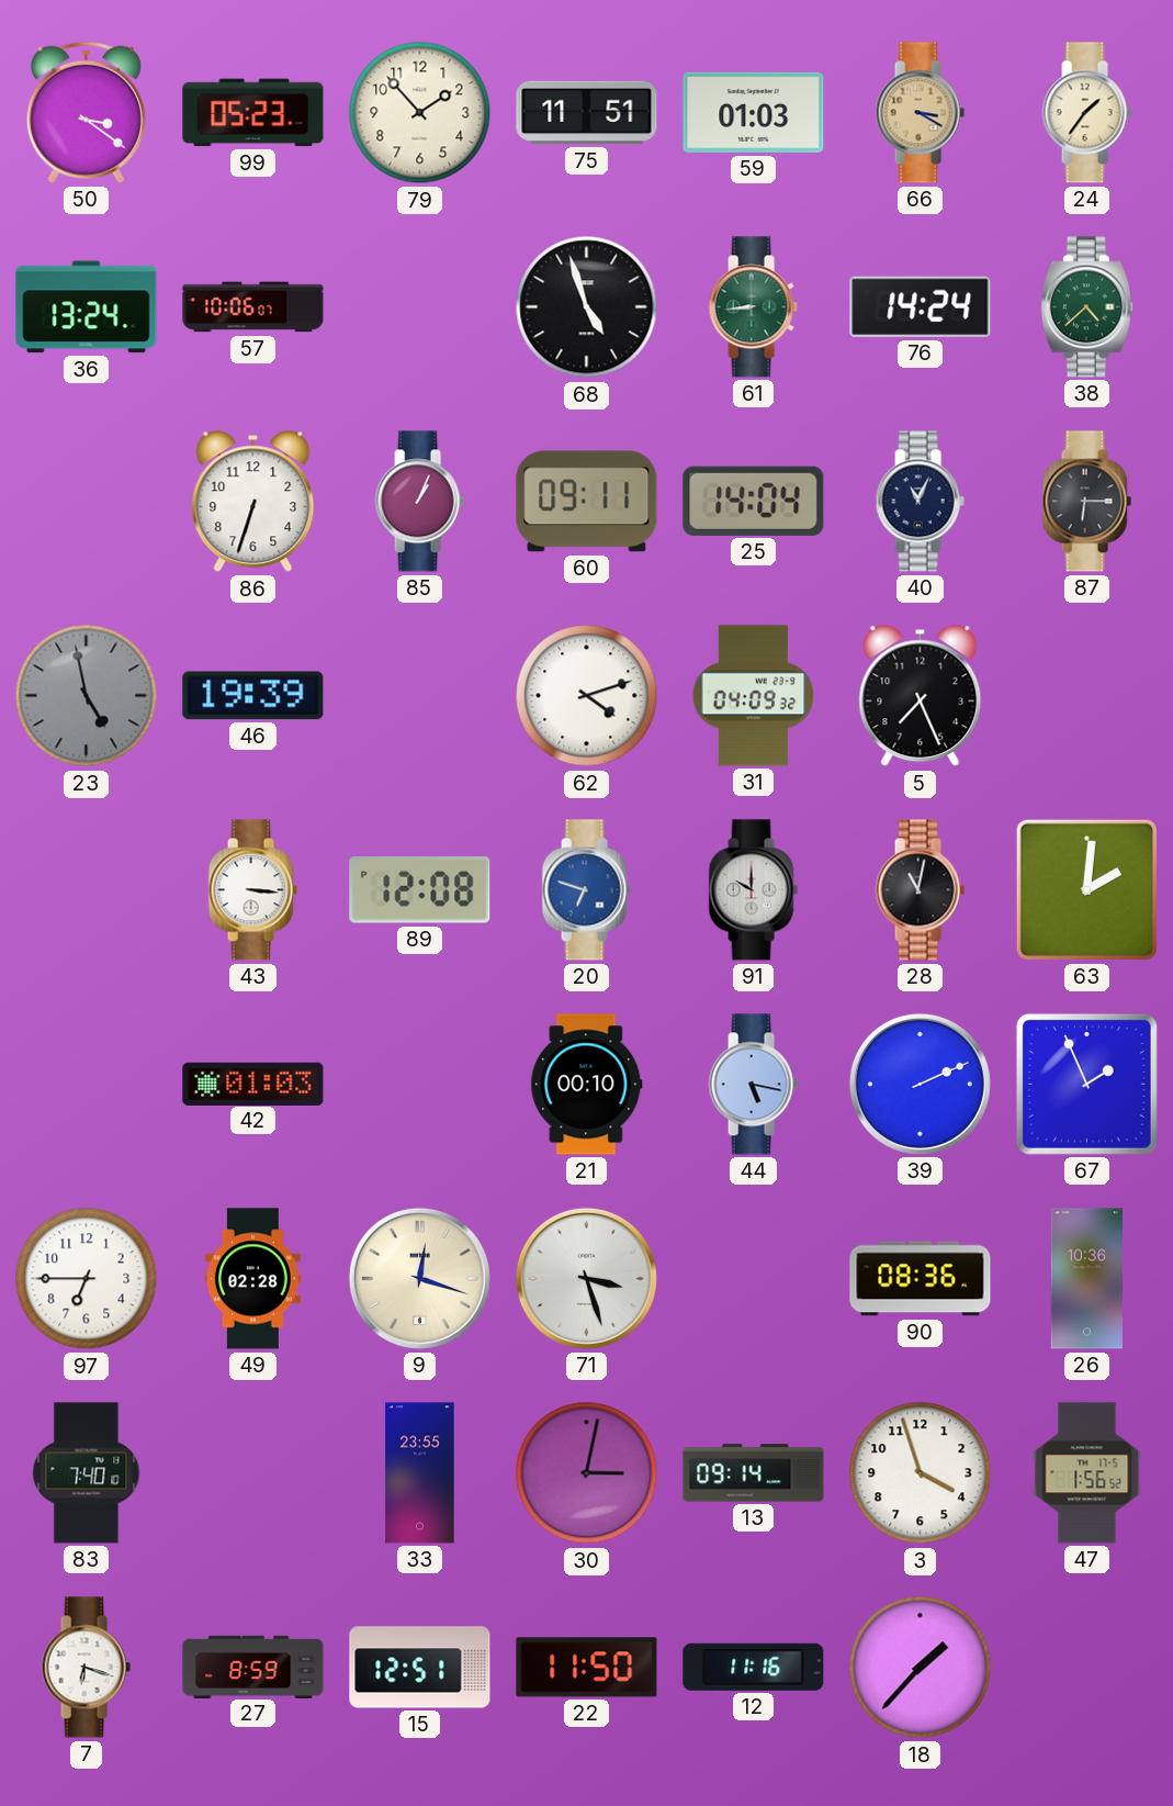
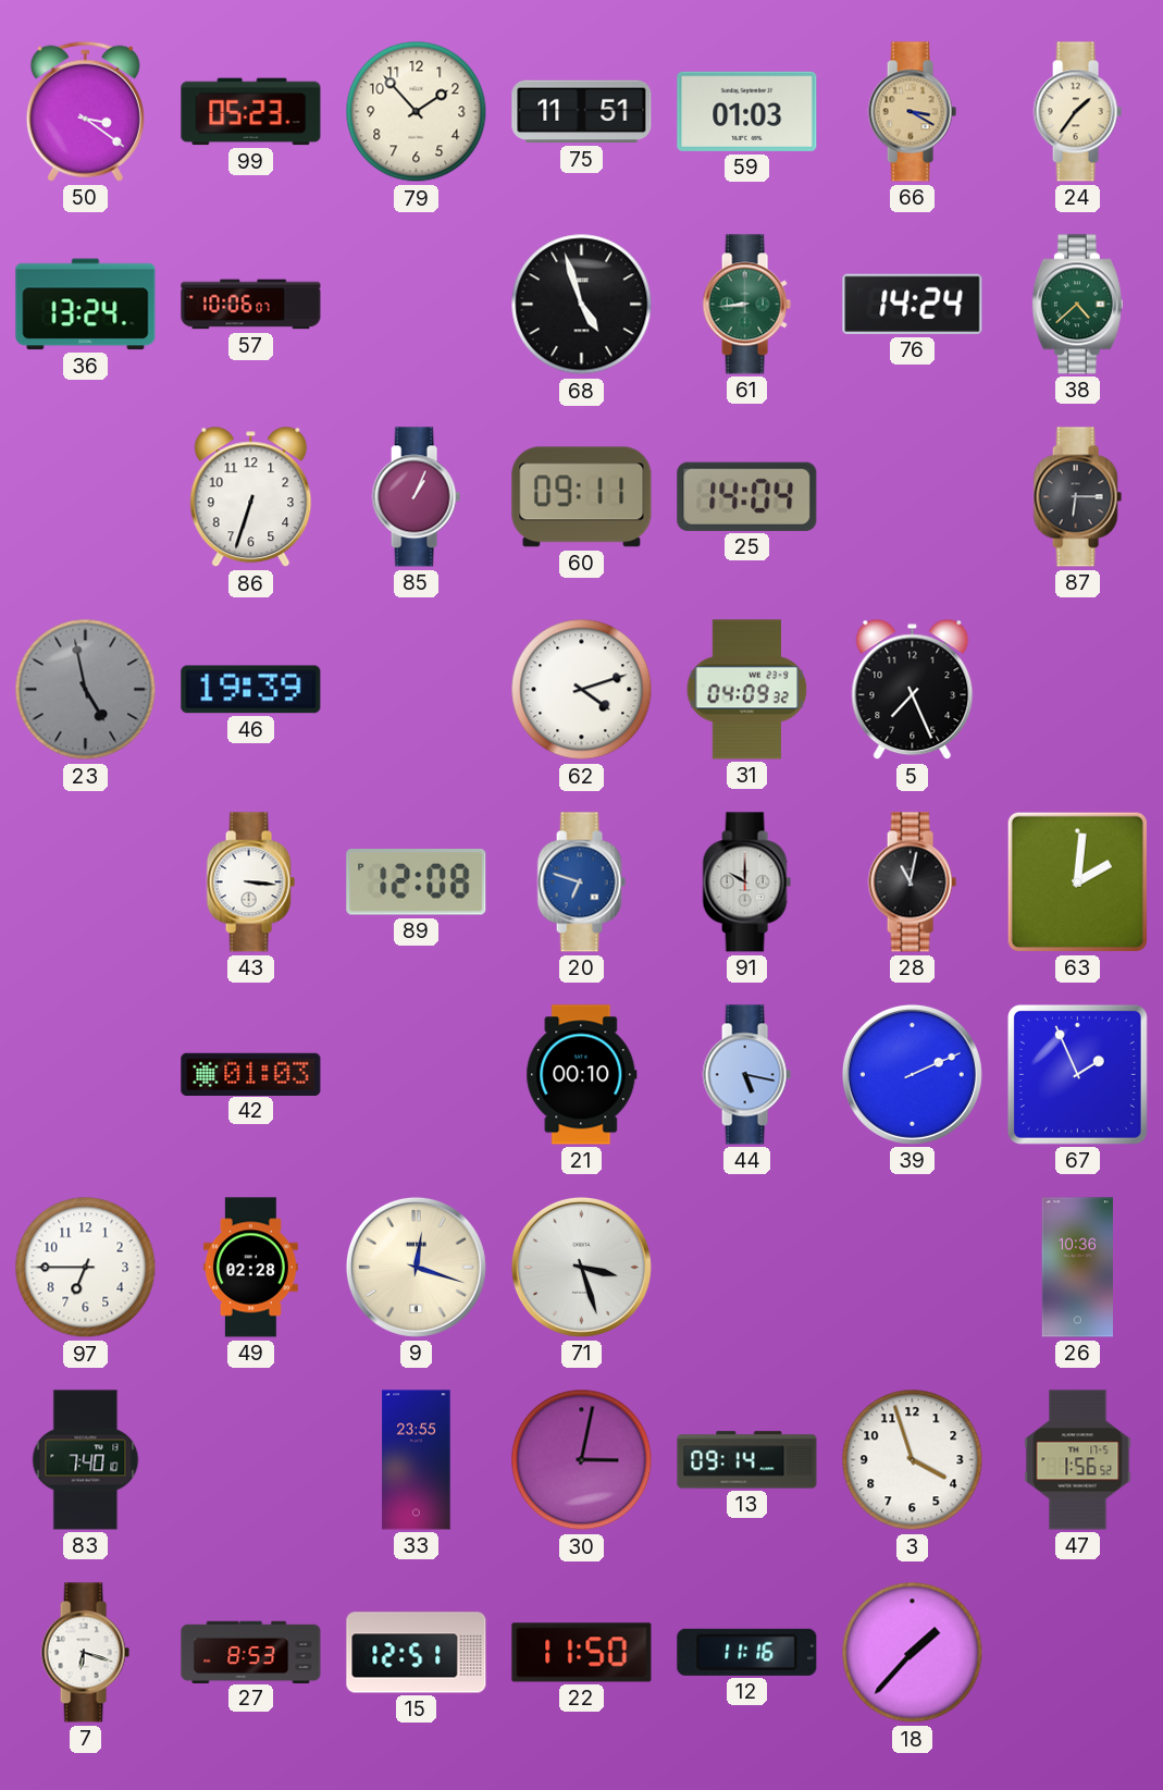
40: 11:04 -> none (920, 502)
90: 08:36 -> none (921, 1279)
27: 8:59 -> 8:53 (251, 1652)
